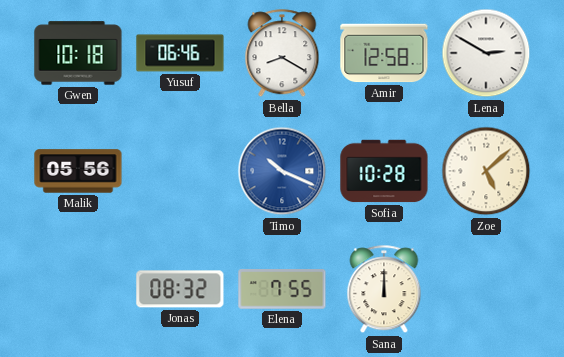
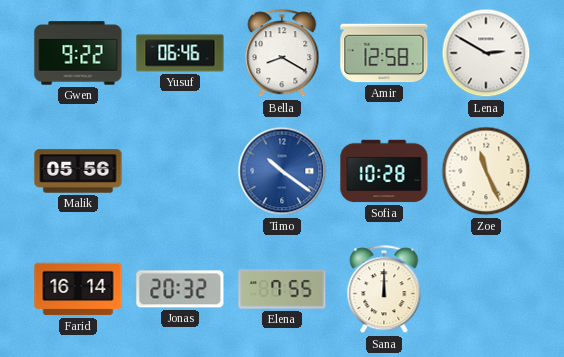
Gwen: 10:18 -> 9:22 (78, 53)
Timo: 10:19 -> 10:21 (282, 171)
Zoe: 5:08 -> 11:26 (486, 171)
Farid: none -> 16:14 (78, 289)
Jonas: 08:32 -> 20:32 (180, 289)
